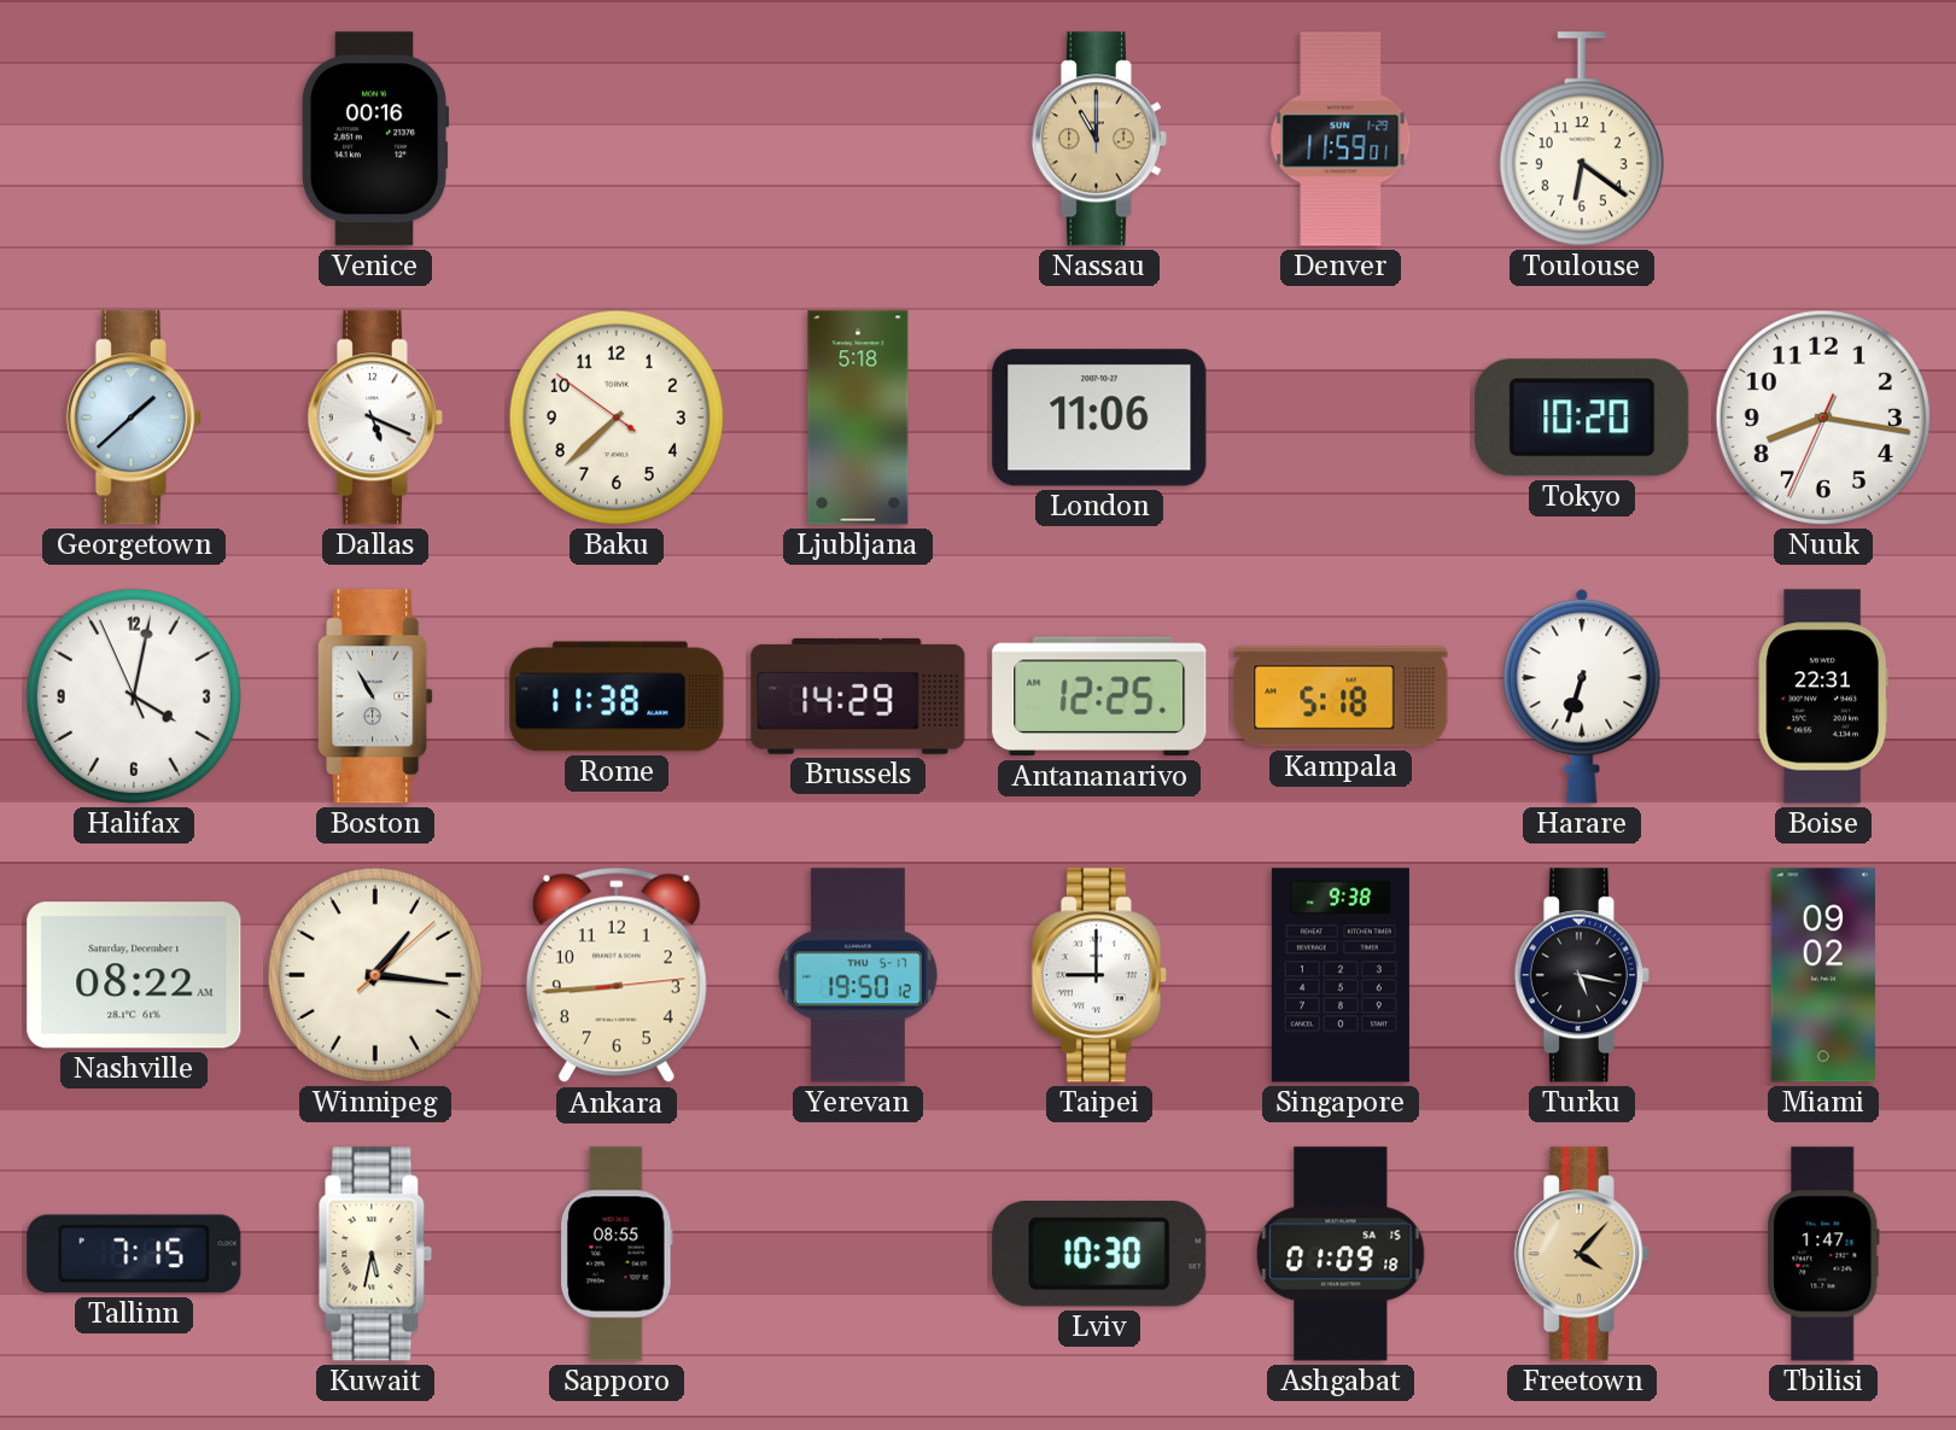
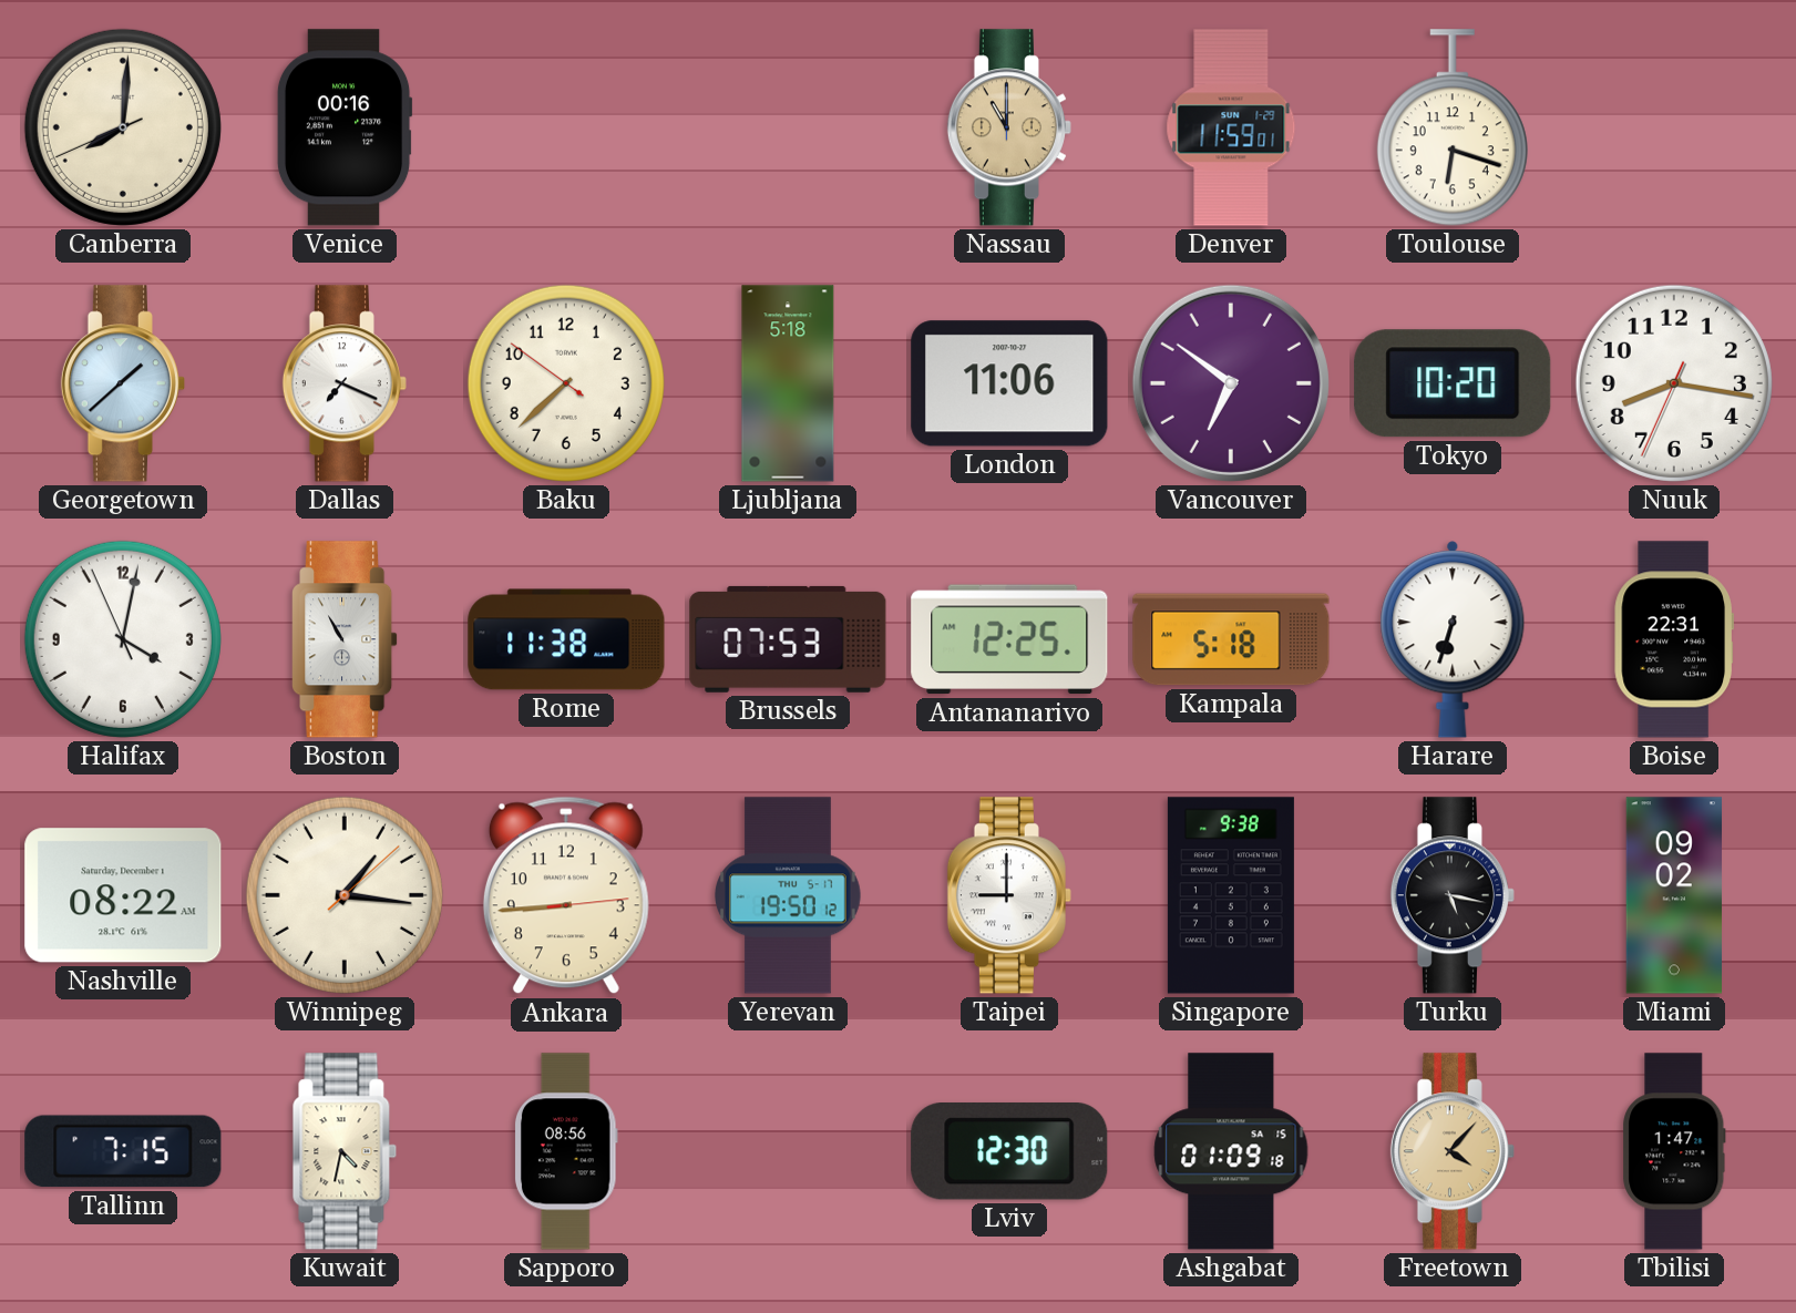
Canberra: none -> 8:00 (123, 127)
Toulouse: 6:21 -> 6:18 (1453, 127)
Dallas: 5:19 -> 7:19 (345, 383)
Vancouver: none -> 6:51 (1231, 383)
Brussels: 14:29 -> 07:53 (788, 639)
Kuwait: 5:32 -> 4:32 (345, 1151)
Sapporo: 08:55 -> 08:56 (566, 1151)
Lviv: 10:30 -> 12:30 (1009, 1152)
